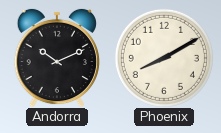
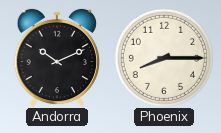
Phoenix: 8:10 -> 8:15 (164, 58)
